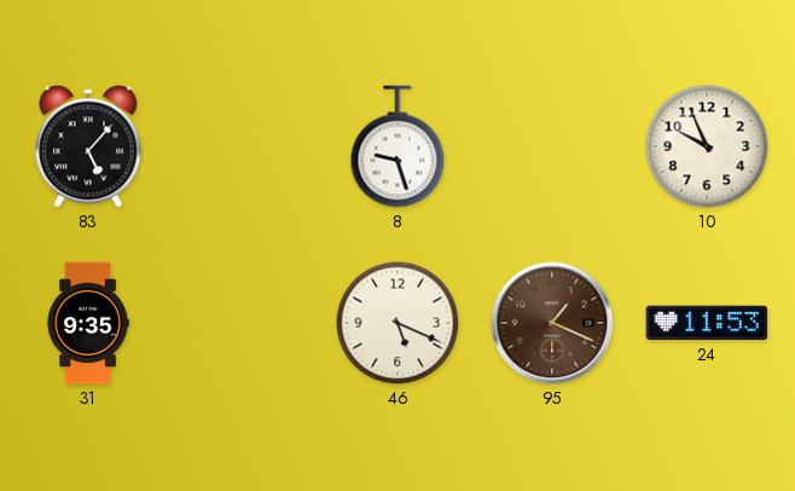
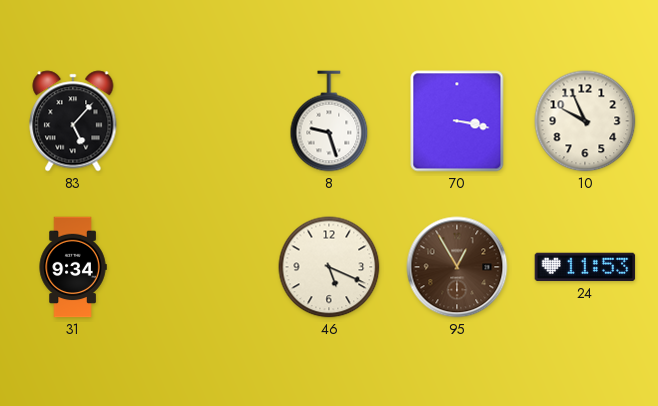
70: none -> 3:17 (457, 121)
31: 9:35 -> 9:34 (73, 267)
95: 1:19 -> 12:55 (457, 267)
